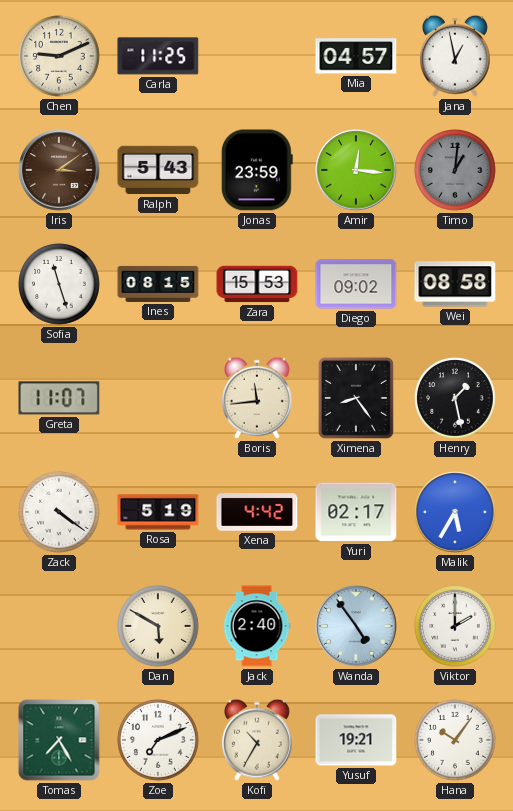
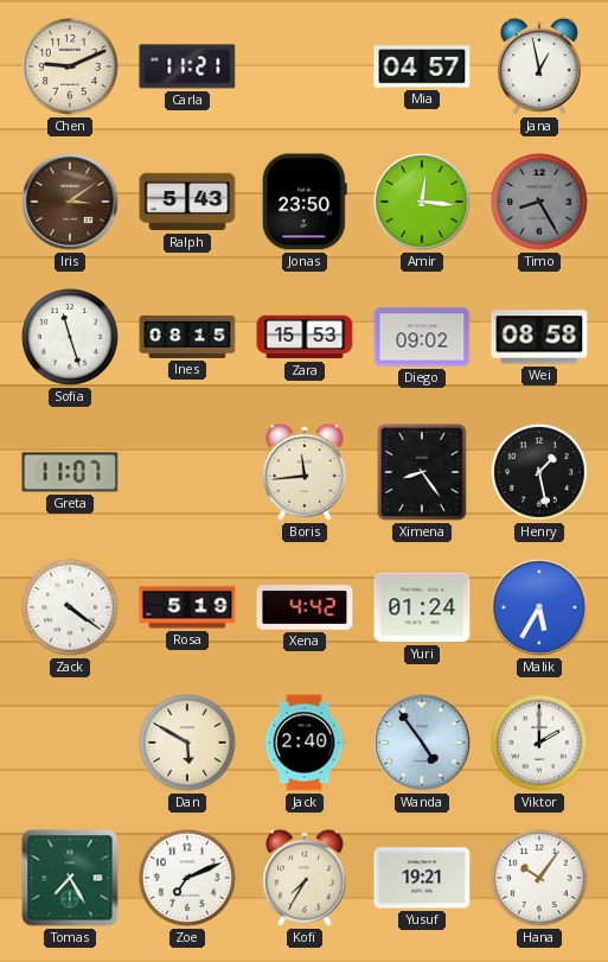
Carla: 11:25 -> 11:21 (187, 66)
Jonas: 23:59 -> 23:50 (305, 202)
Timo: 1:01 -> 8:25 (540, 203)
Yuri: 02:17 -> 01:24 (422, 607)
Kofi: 10:35 -> 7:35 (305, 878)
